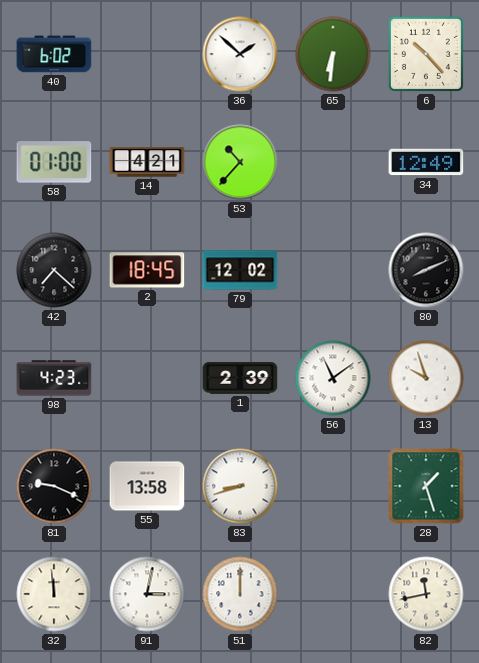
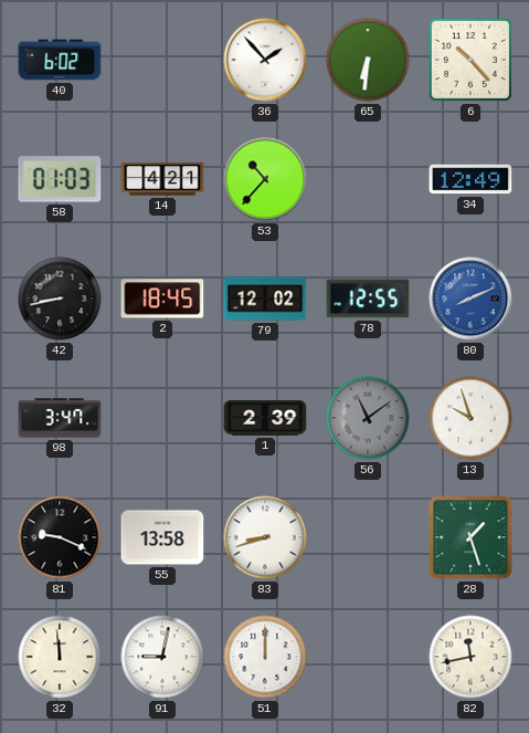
36: 1:52 -> 1:53 (265, 60)
58: 01:00 -> 01:03 (60, 179)
42: 7:22 -> 8:43 (60, 299)
78: none -> 12:55 (368, 299)
80 dial: black -> blue (470, 299)
98: 4:23 -> 3:47 (60, 418)
56 dial: white -> grey (368, 418)
91: 3:02 -> 9:02 (162, 657)
